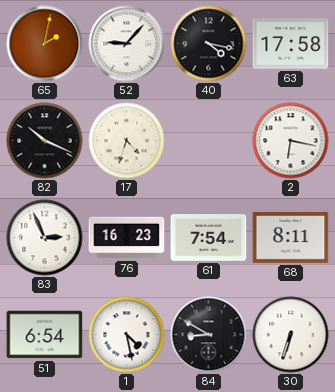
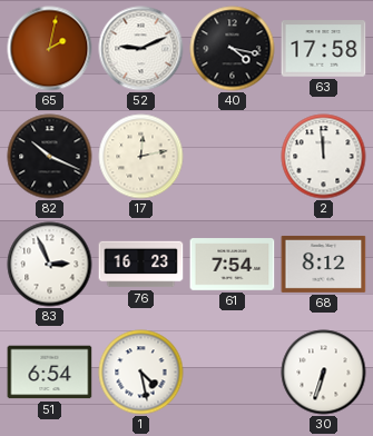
52: 9:07 -> 9:11 (141, 49)
17: 4:33 -> 12:13 (141, 157)
2: 6:17 -> 11:59 (324, 157)
68: 8:11 -> 8:12 (324, 264)
84: 8:50 -> none (209, 335)
